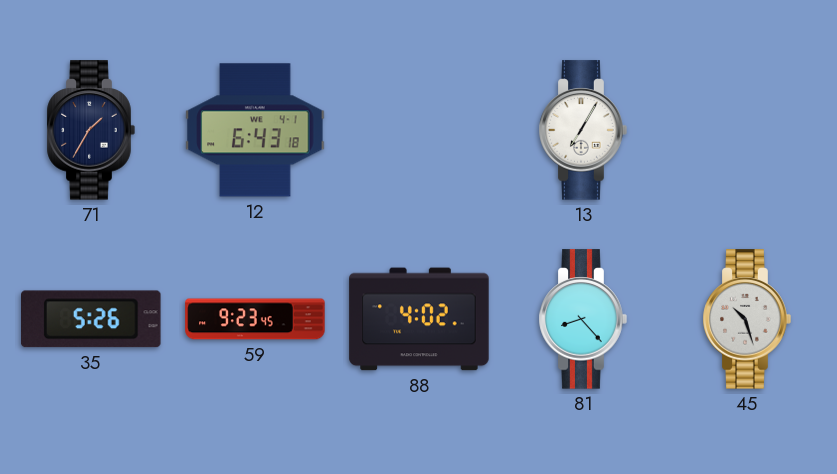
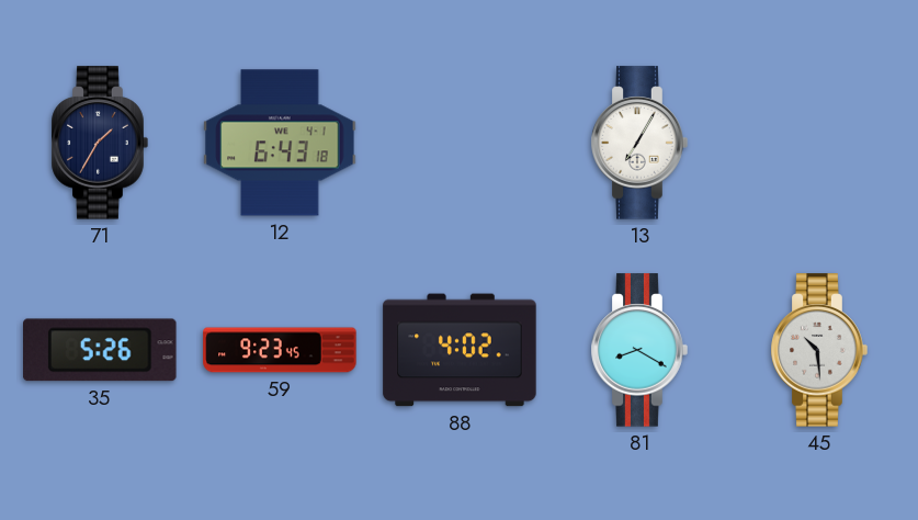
81: 8:23 -> 8:20 (639, 350)
45: 10:27 -> 10:29 (819, 350)
